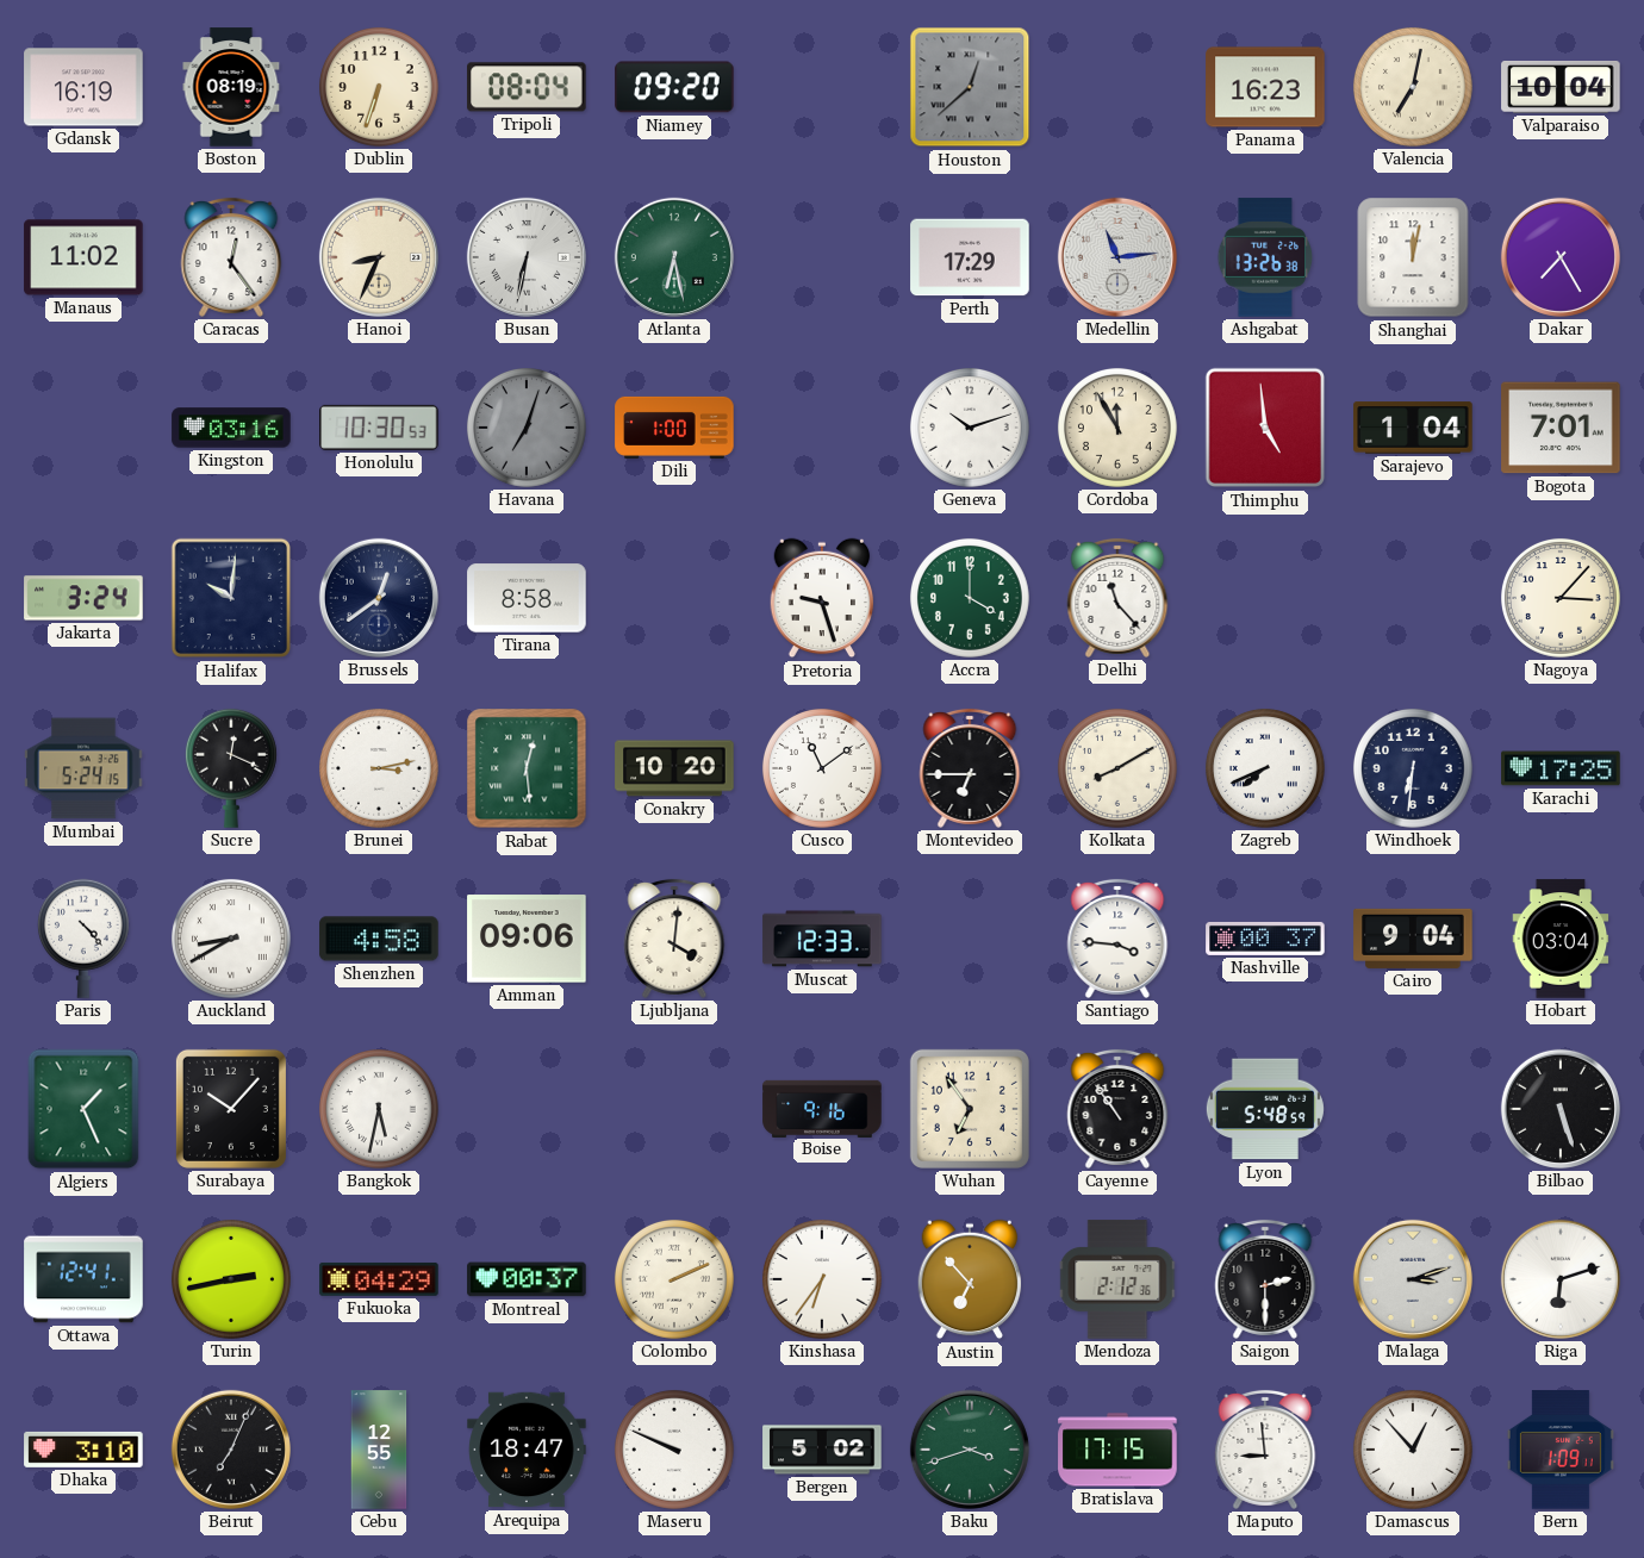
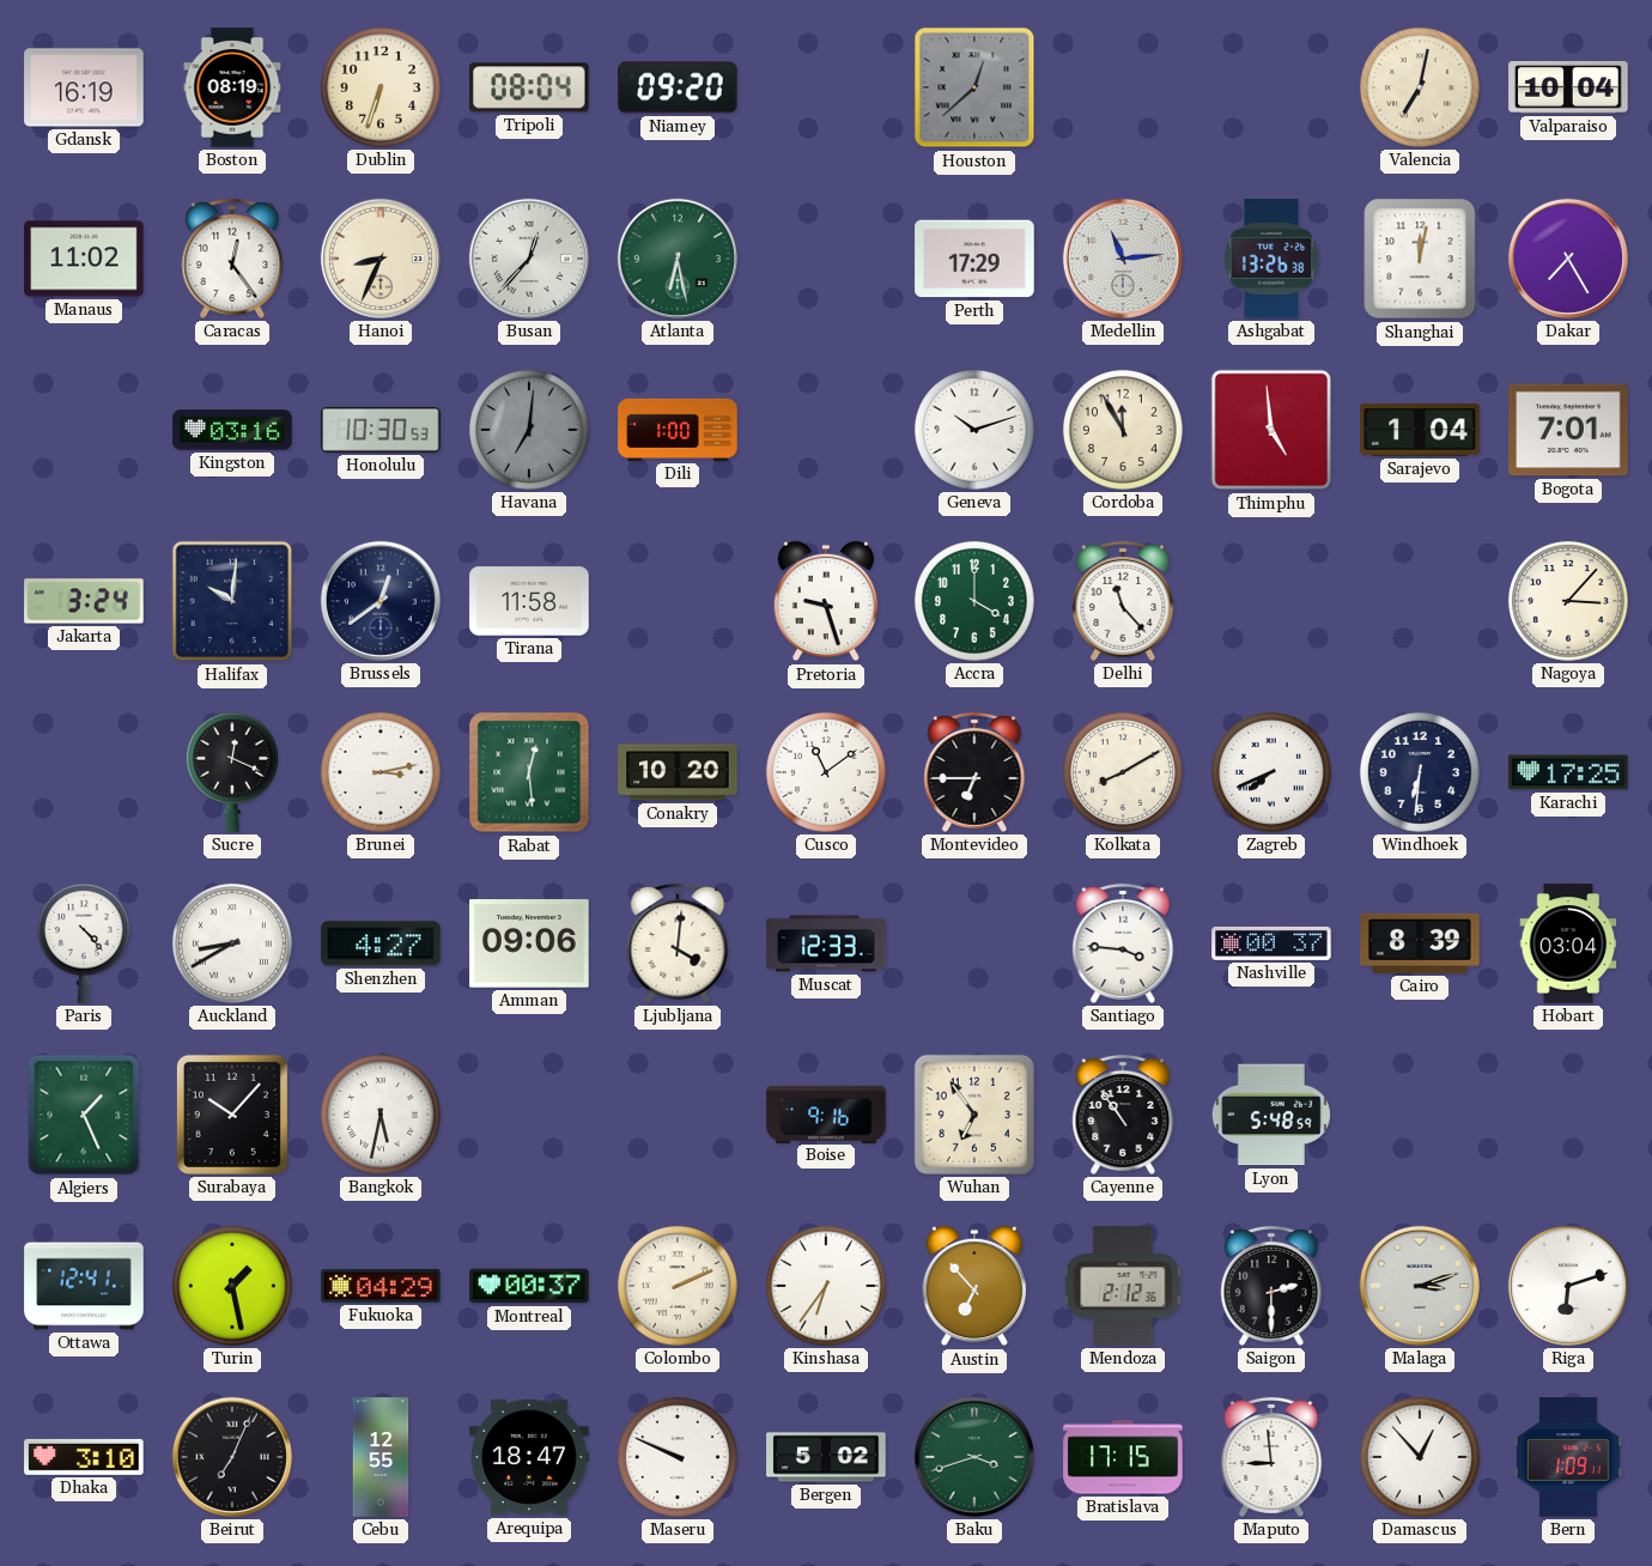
Panama: 16:23 -> none (1265, 87)
Busan: 6:32 -> 12:37 (529, 259)
Havana: 7:03 -> 7:01 (529, 430)
Tirana: 8:58 -> 11:58 (529, 601)
Mumbai: 5:24 -> none (83, 768)
Shenzhen: 4:58 -> 4:27 (381, 943)
Cairo: 9:04 -> 8:39 (1420, 943)
Bilbao: 5:27 -> none (1561, 1109)
Turin: 2:43 -> 1:28 (232, 1286)
